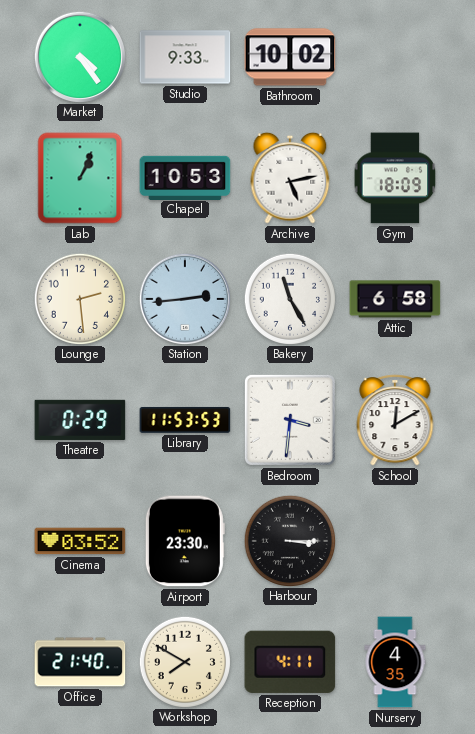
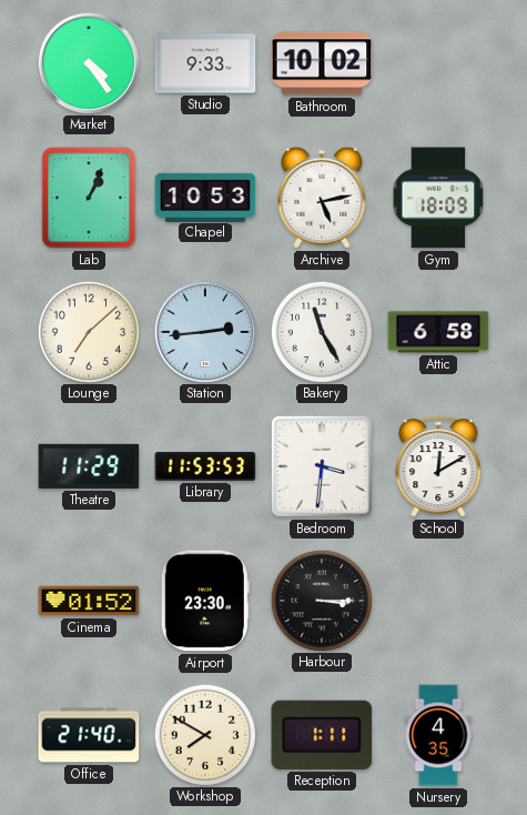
Lounge: 2:29 -> 7:08 (88, 331)
Theatre: 0:29 -> 11:29 (89, 466)
Cinema: 03:52 -> 01:52 (89, 601)
Reception: 4:11 -> 1:11 (322, 735)
